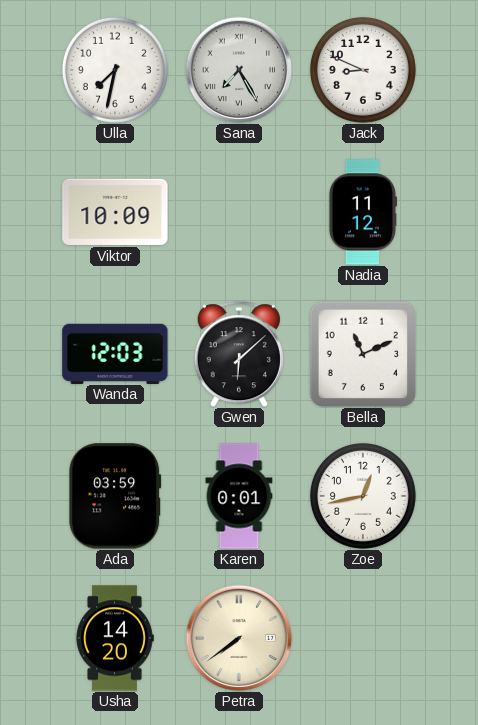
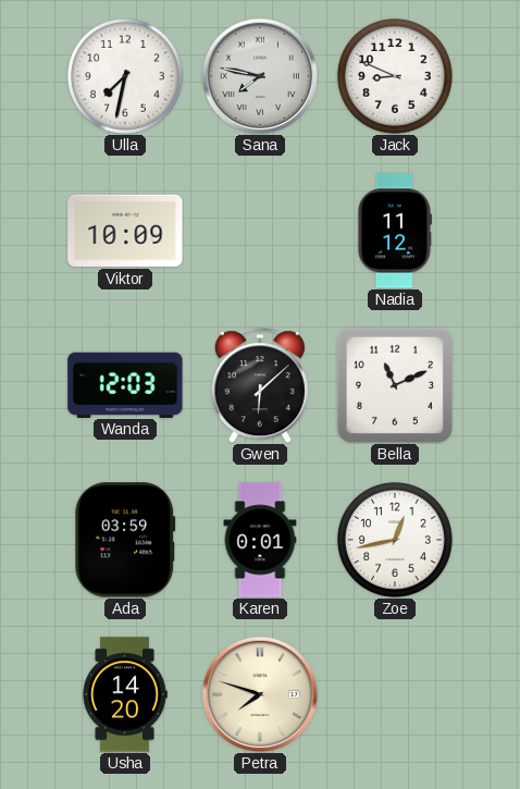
Sana: 7:25 -> 7:47 (260, 76)
Petra: 7:39 -> 7:48 (260, 694)
